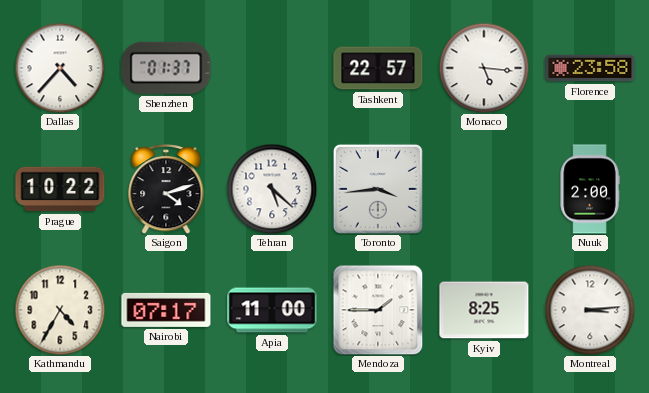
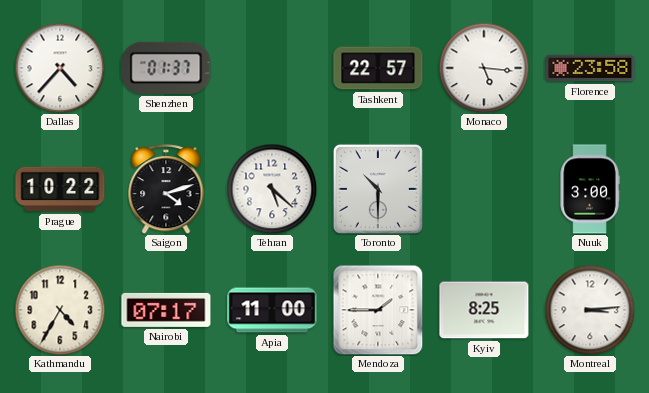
Toronto: 3:44 -> 10:30 (378, 189)
Nuuk: 2:00 -> 3:00 (590, 189)
